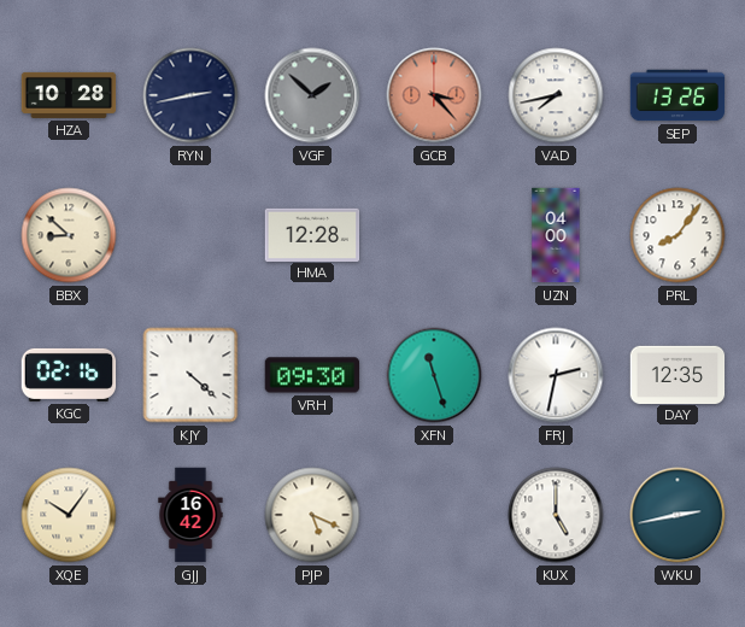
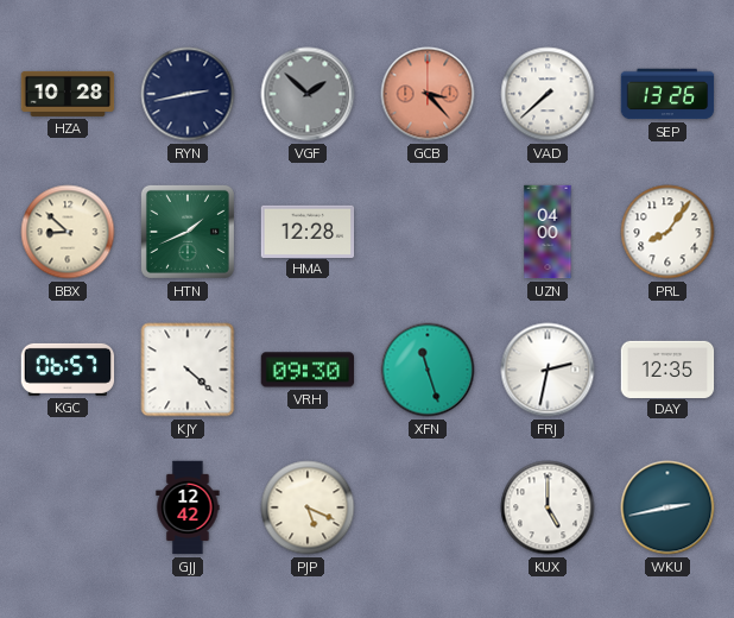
VAD: 7:43 -> 7:38 (548, 94)
HTN: none -> 1:41 (188, 232)
KGC: 02:16 -> 06:57 (68, 370)
XQE: 10:06 -> none (69, 515)
GJJ: 16:42 -> 12:42 (188, 507)
